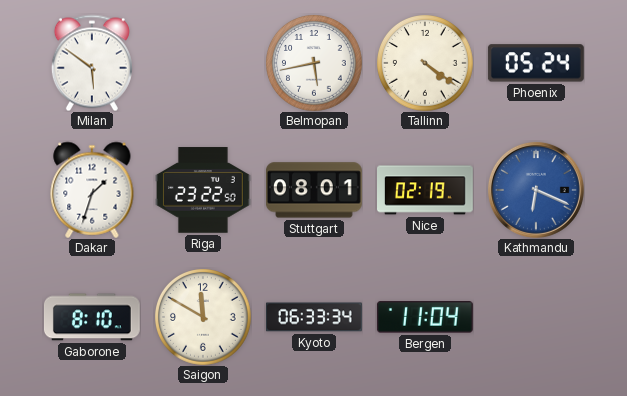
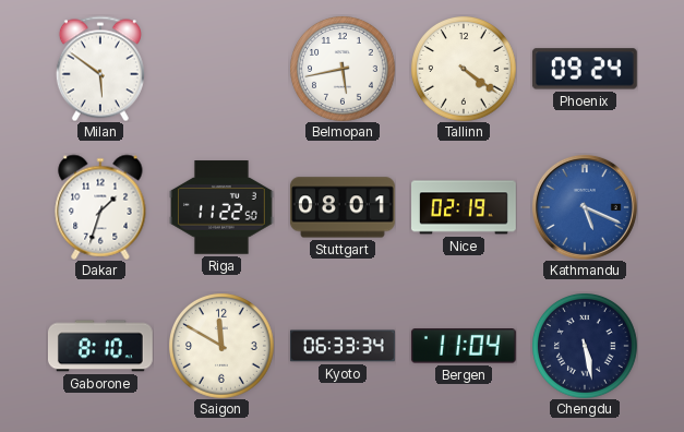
Phoenix: 05:24 -> 09:24 (585, 69)
Riga: 23:22 -> 11:22 (221, 207)
Kathmandu: 6:19 -> 5:19 (585, 207)
Chengdu: none -> 5:28 (585, 346)
